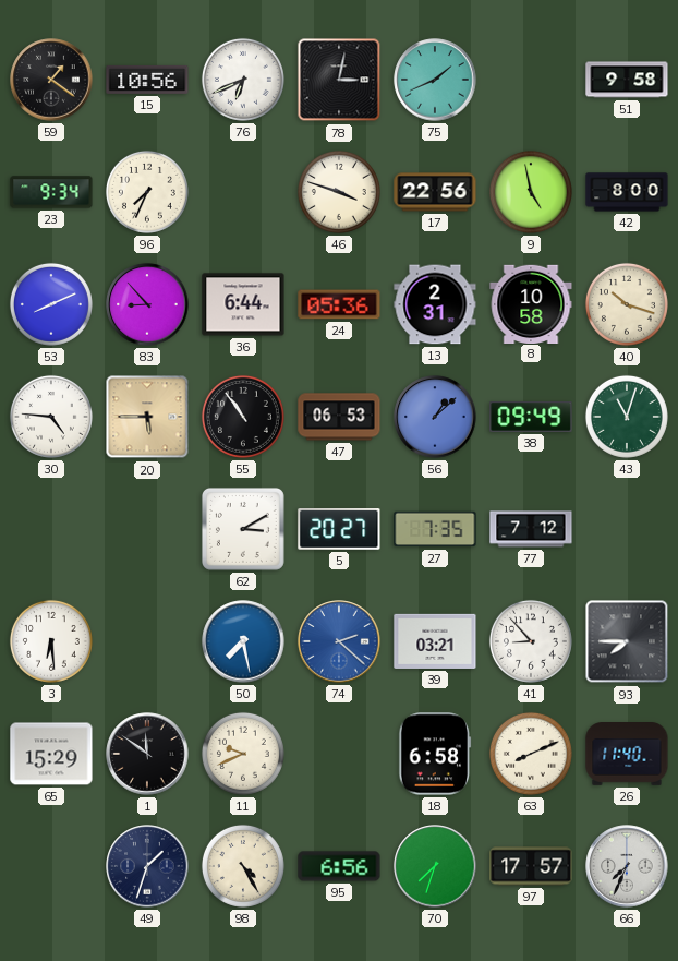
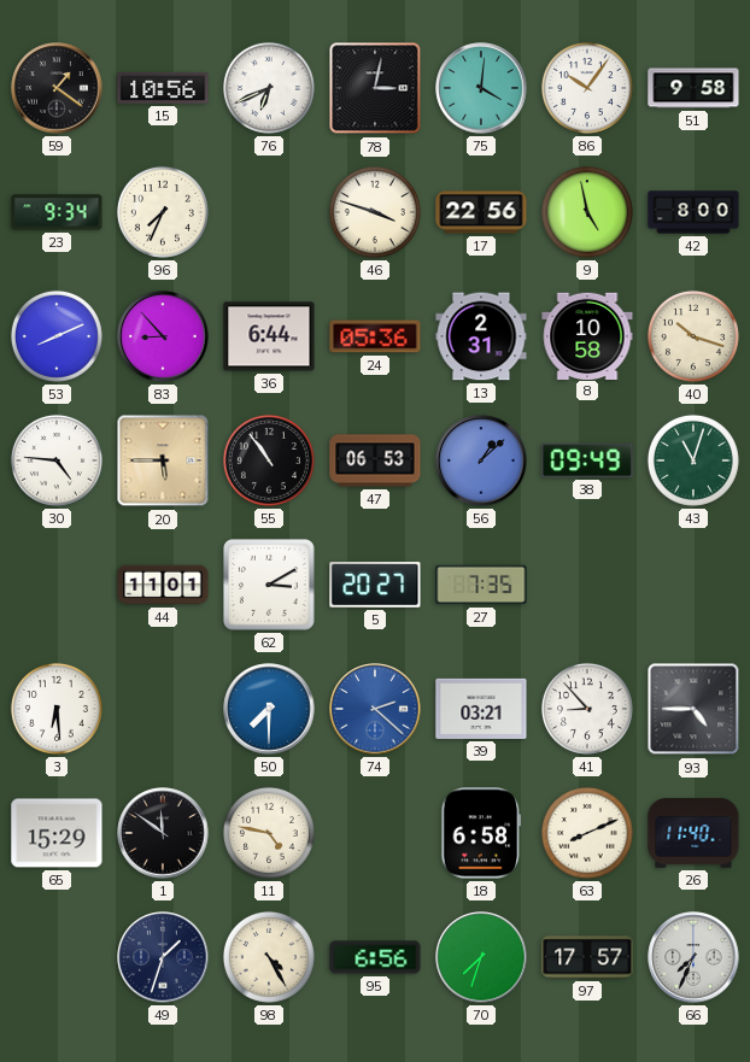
75: 1:41 -> 4:01 (481, 88)
86: none -> 10:06 (587, 88)
44: none -> 11:01 (163, 585)
77: 7:12 -> none (531, 529)
50: 7:28 -> 7:30 (269, 709)
93: 7:45 -> 4:45 (693, 709)
11: 9:41 -> 4:47 (269, 833)
